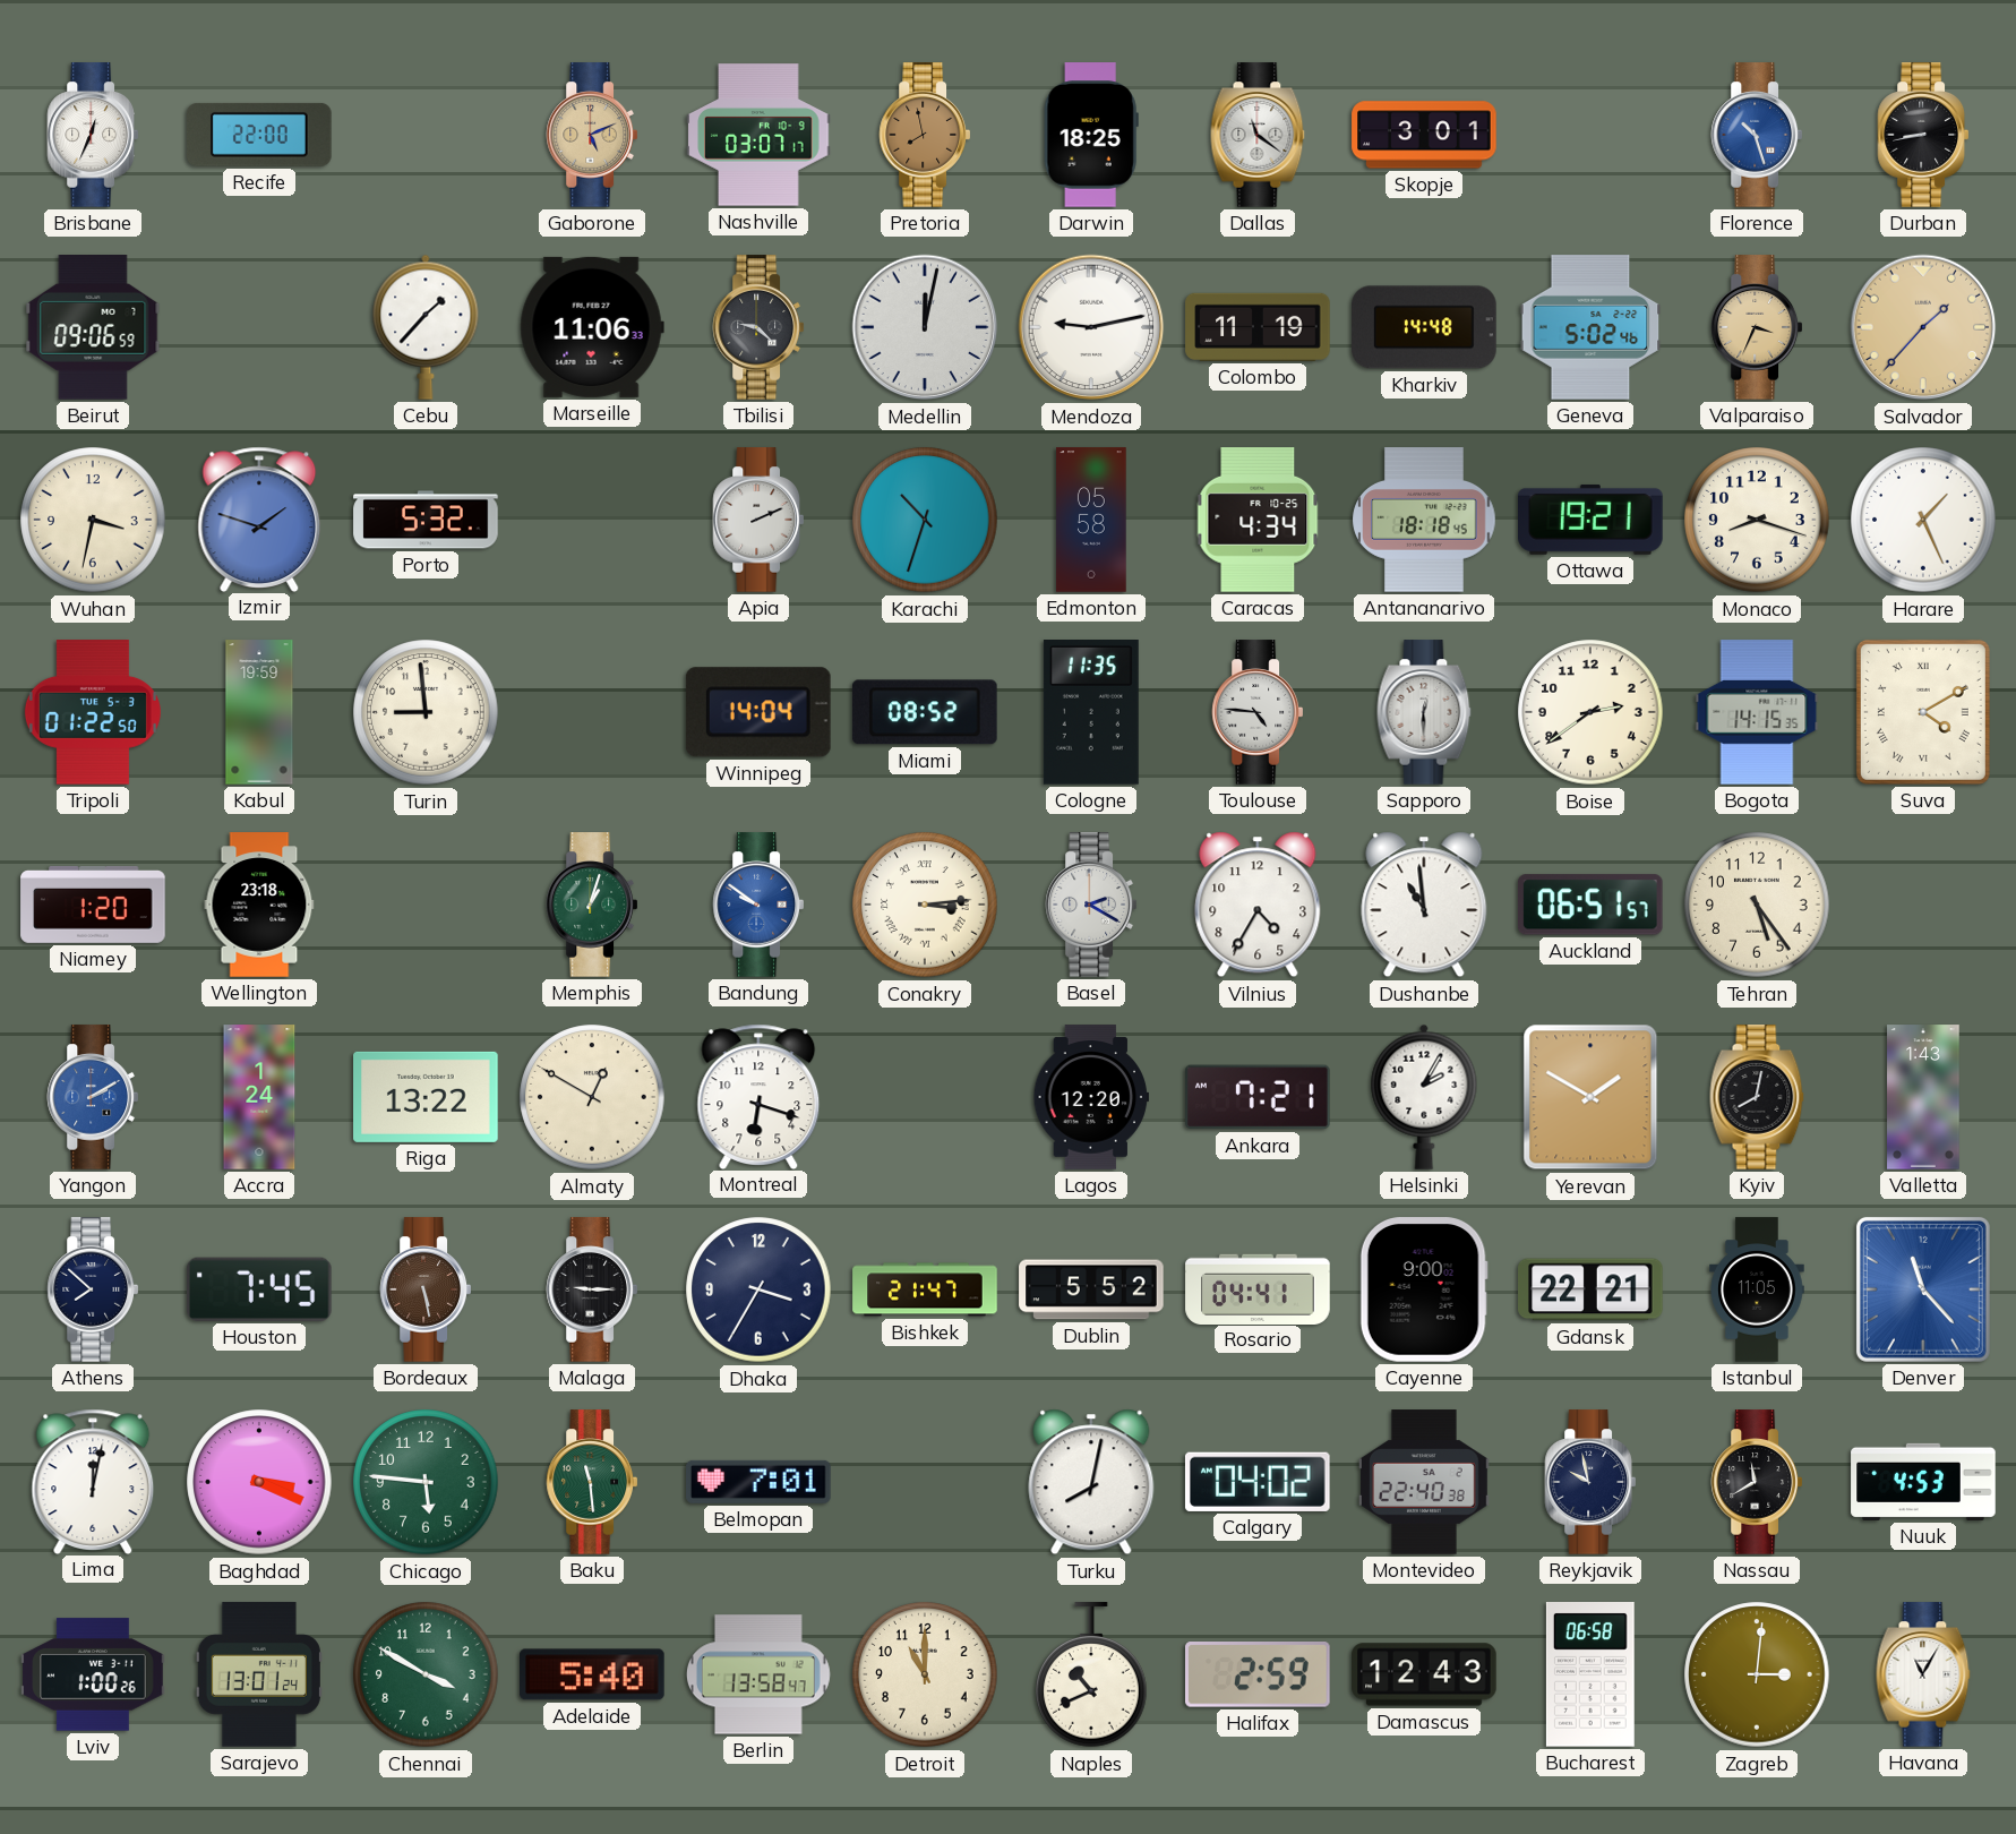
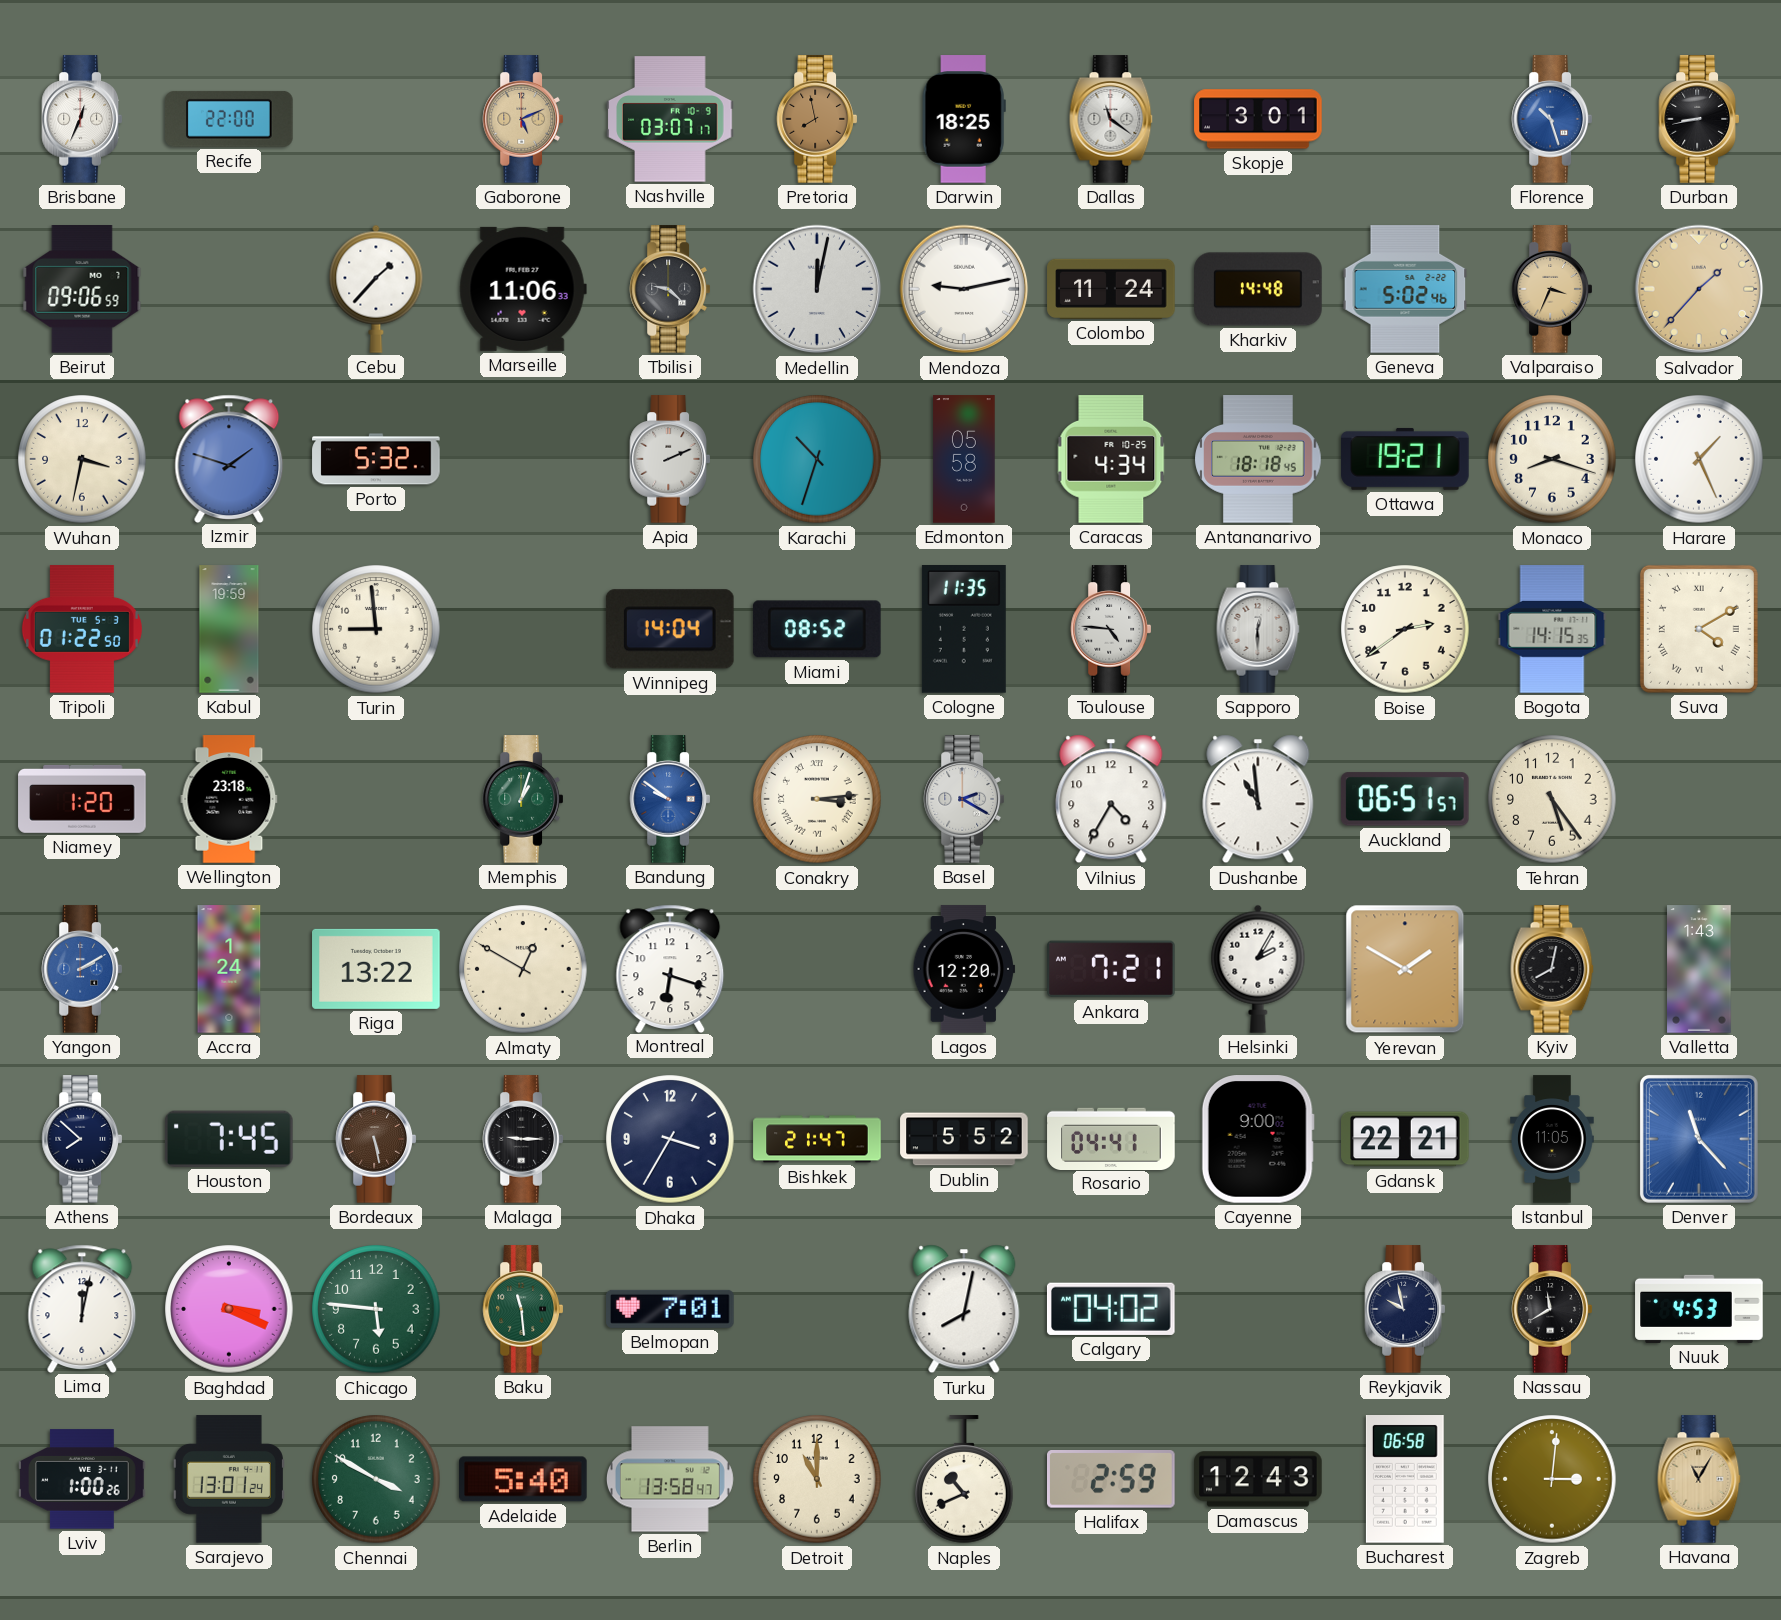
Colombo: 11:19 -> 11:24 (1111, 289)
Montevideo: 22:40 -> none (1425, 1482)
Havana dial: white -> champagne (1699, 1479)
